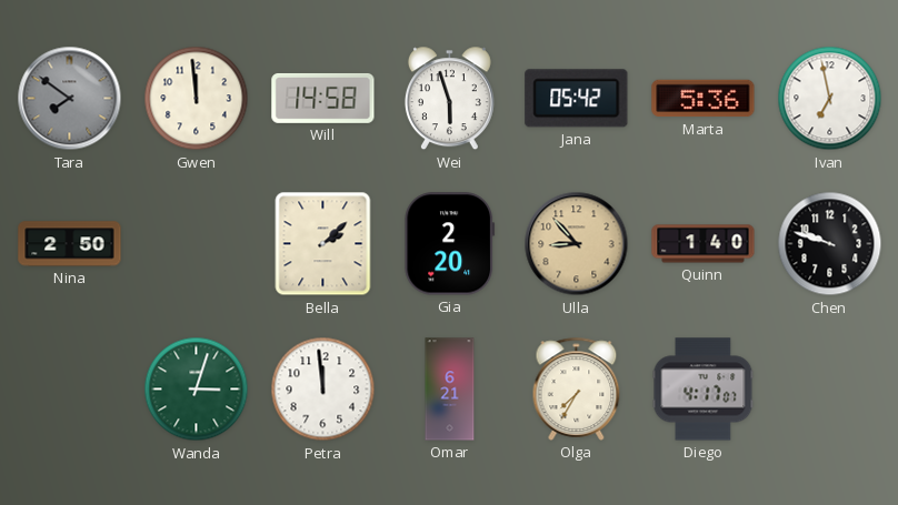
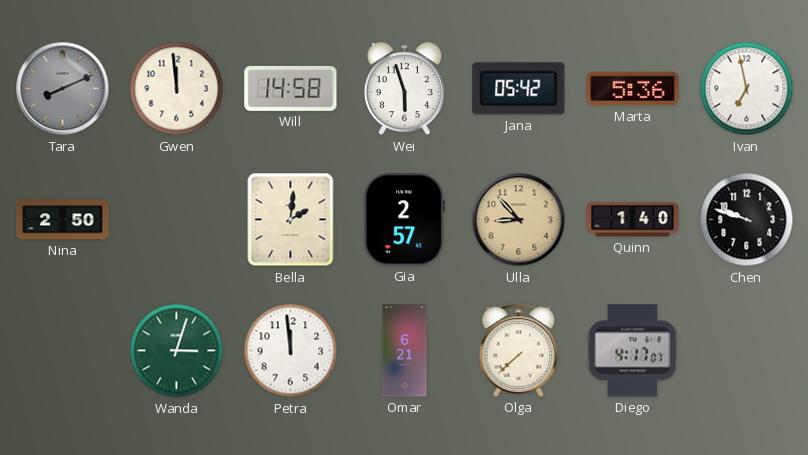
Tara: 7:51 -> 8:11 (63, 89)
Bella: 2:08 -> 2:01 (291, 220)
Gia: 2:20 -> 2:57 (405, 220)
Olga: 7:35 -> 7:38 (519, 350)
